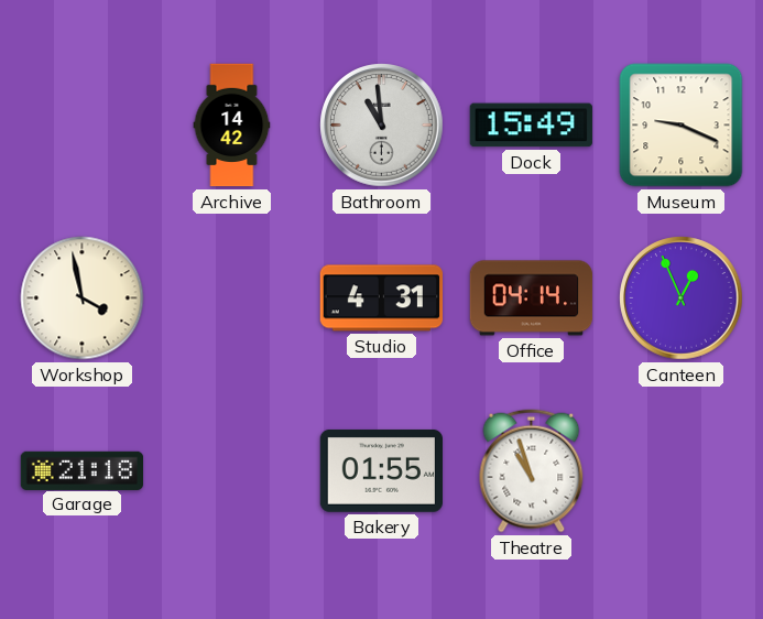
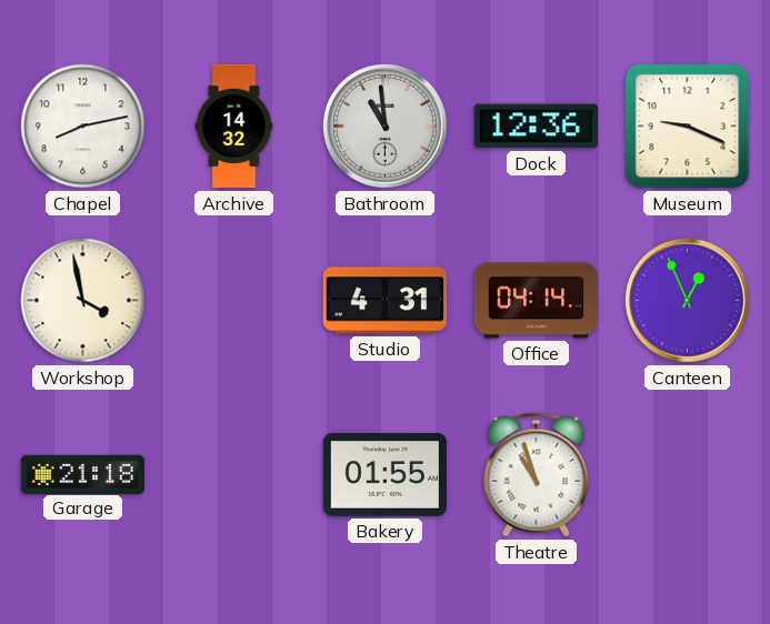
Chapel: none -> 8:13 (83, 127)
Archive: 14:42 -> 14:32 (234, 127)
Dock: 15:49 -> 12:36 (536, 127)
